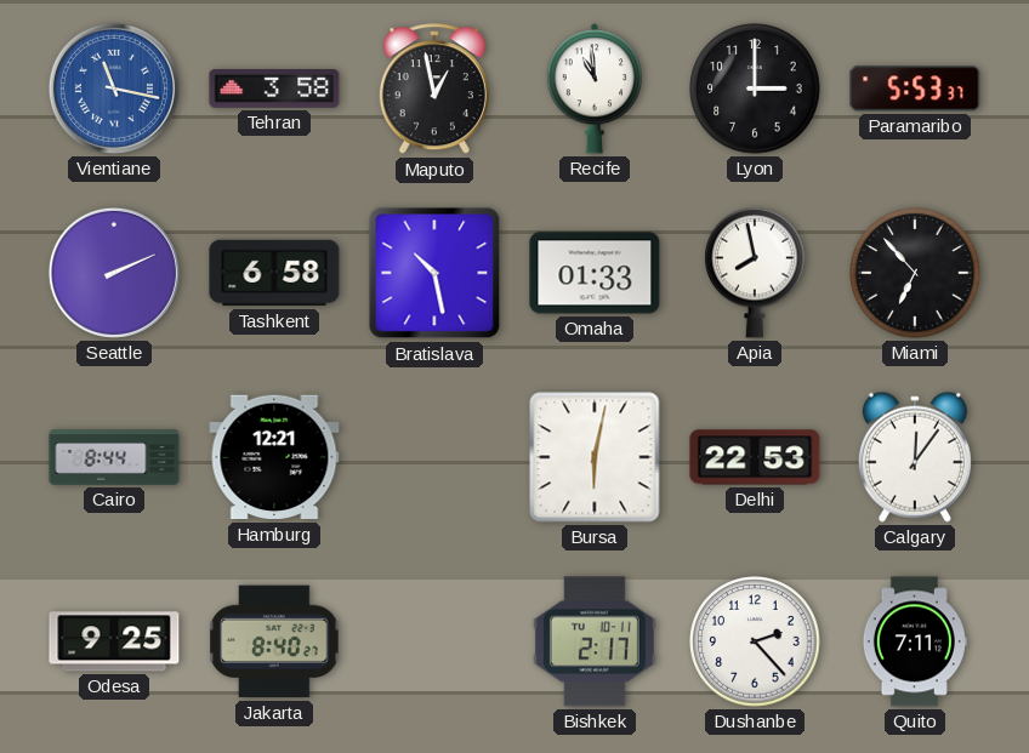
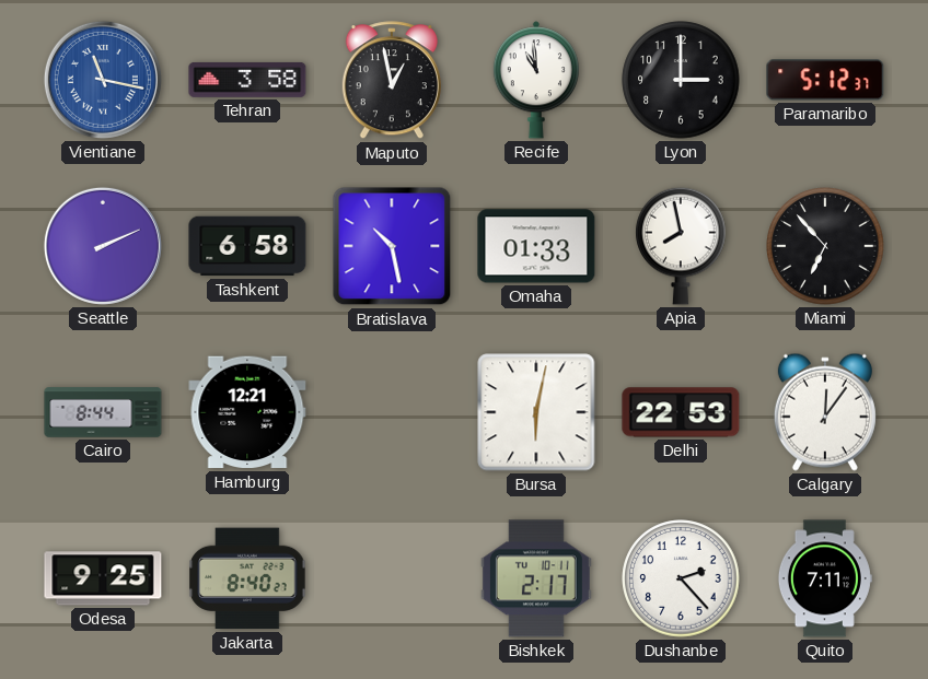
Paramaribo: 5:53 -> 5:12 (825, 80)
